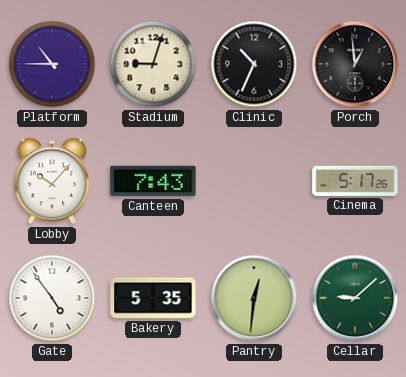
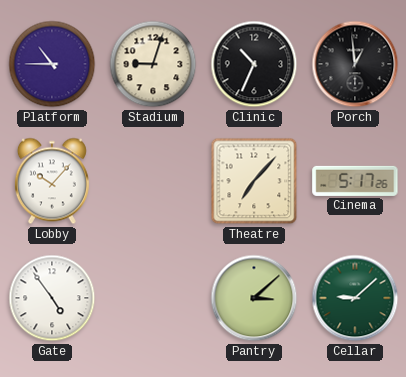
Canteen: 7:43 -> none (153, 181)
Theatre: none -> 7:07 (254, 181)
Bakery: 5:35 -> none (153, 298)
Pantry: 12:31 -> 3:08 (254, 298)
